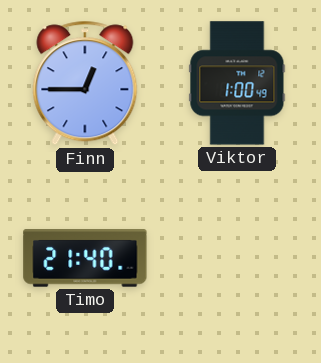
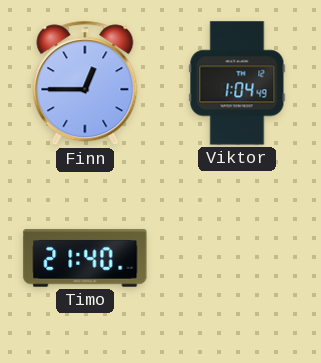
Viktor: 1:00 -> 1:04 (237, 83)
